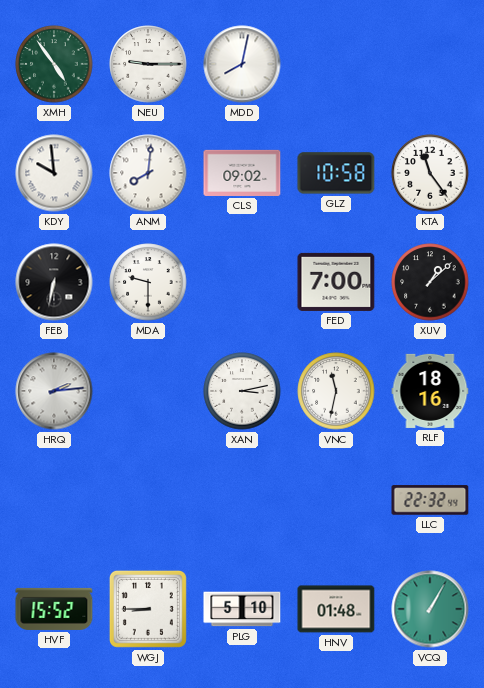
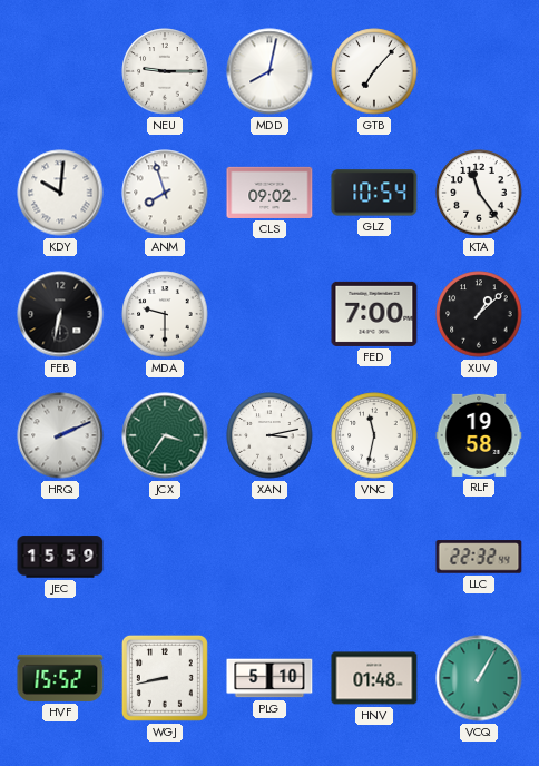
XMH: 4:54 -> none (54, 64)
GTB: none -> 7:07 (374, 71)
KDY: 9:59 -> 10:01 (60, 193)
ANM: 8:01 -> 7:57 (165, 193)
GLZ: 10:58 -> 10:54 (374, 193)
HRQ: 2:14 -> 2:11 (60, 435)
JCX: none -> 3:36 (165, 435)
RLF: 18:16 -> 19:58 (479, 435)
JEC: none -> 15:59 (60, 557)
WGJ: 8:45 -> 8:43 (165, 678)
